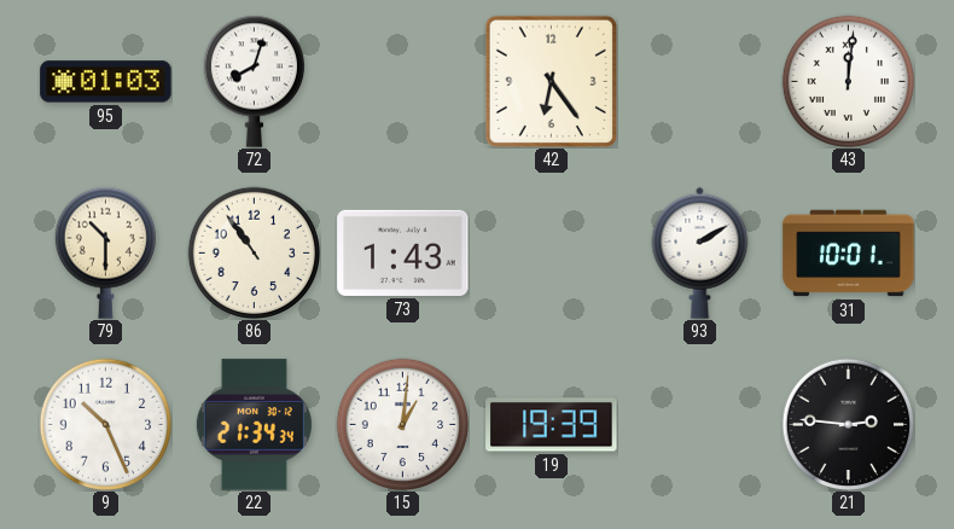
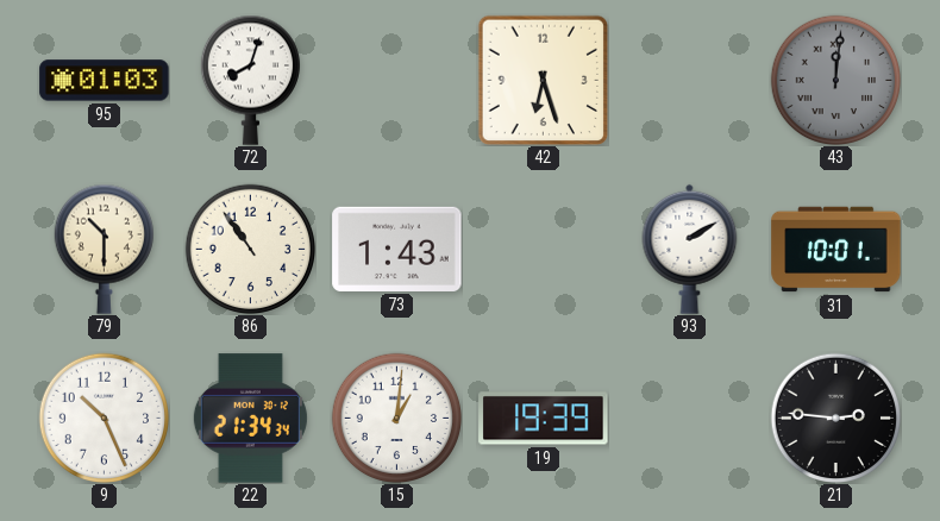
42: 6:24 -> 6:27 (543, 80)
43 dial: white -> grey (835, 80)
